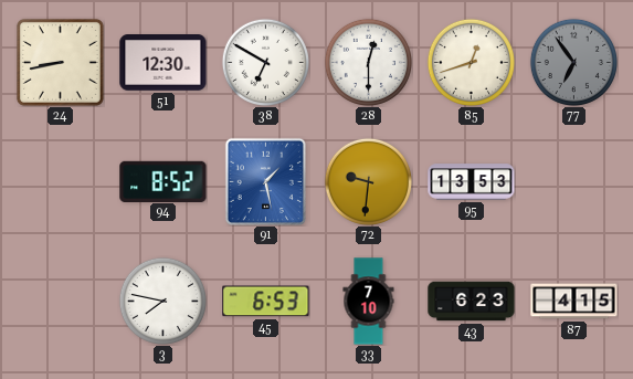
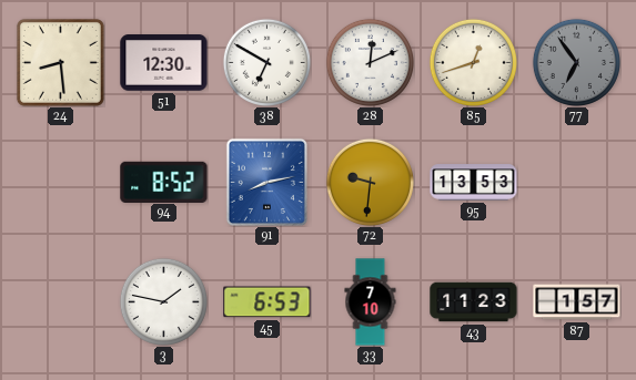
24: 8:43 -> 8:29 (60, 62)
28: 12:30 -> 12:11 (370, 62)
91: 1:28 -> 8:13 (266, 182)
3: 7:47 -> 1:47 (163, 301)
43: 6:23 -> 11:23 (474, 302)
87: 4:15 -> 1:57 (577, 302)
